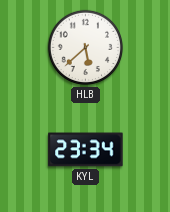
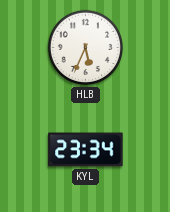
HLB: 5:38 -> 5:34 (86, 48)
